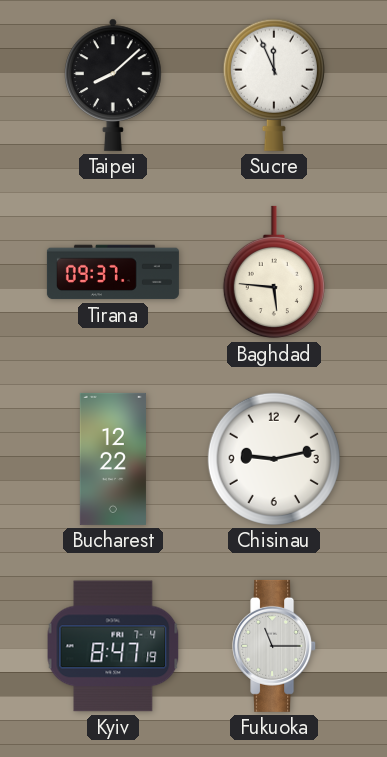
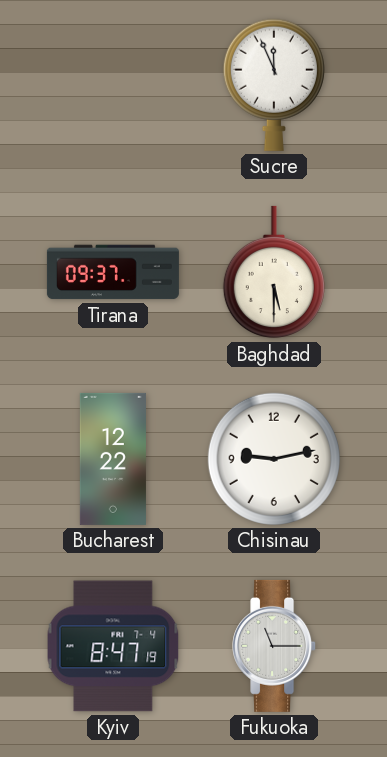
Taipei: 8:08 -> none (113, 85)
Baghdad: 5:46 -> 5:30 (274, 272)
